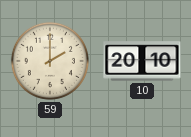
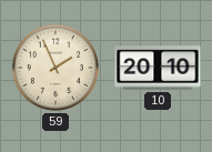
59: 2:00 -> 1:56 (55, 68)
